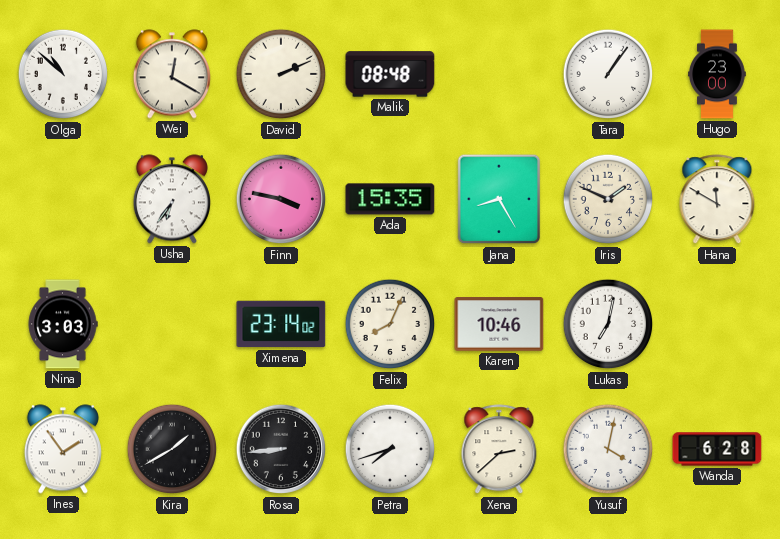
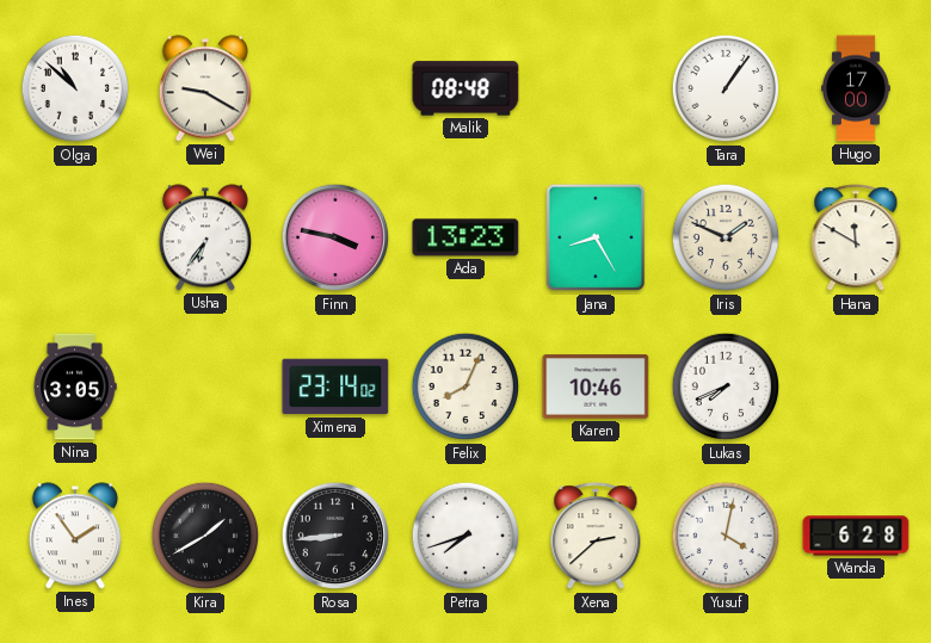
Wei: 12:20 -> 9:20 (205, 88)
David: 2:11 -> none (281, 74)
Hugo: 23:00 -> 17:00 (856, 88)
Ada: 15:35 -> 13:23 (465, 237)
Nina: 3:03 -> 3:05 (75, 387)
Lukas: 7:02 -> 7:41 (726, 387)
